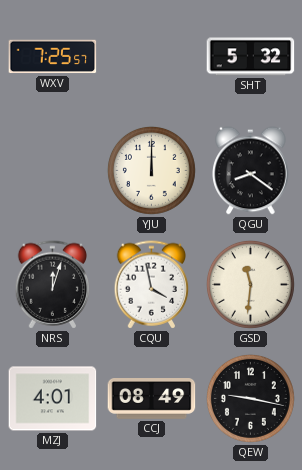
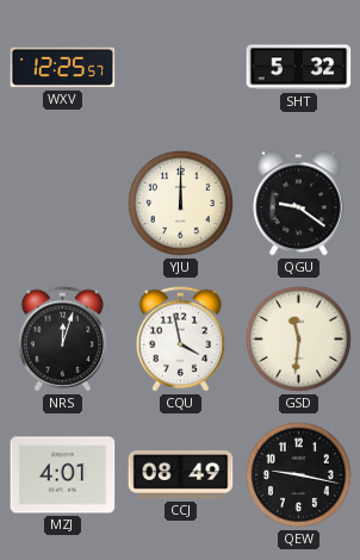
WXV: 7:25 -> 12:25 (63, 68)
QGU: 8:21 -> 9:21 (299, 204)
